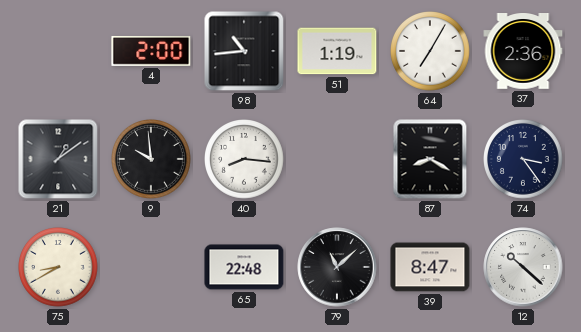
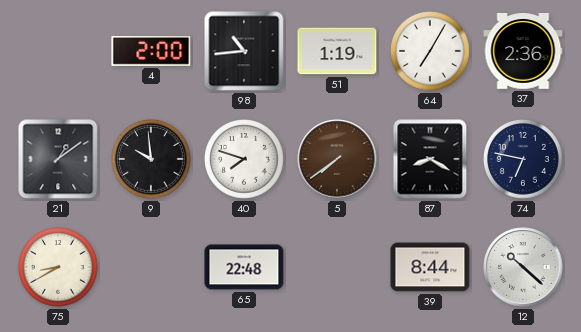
40: 8:16 -> 7:48 (245, 160)
5: none -> 7:39 (337, 159)
74: 3:24 -> 6:47 (524, 160)
79: 11:08 -> none (337, 267)
39: 8:47 -> 8:44 (430, 267)
